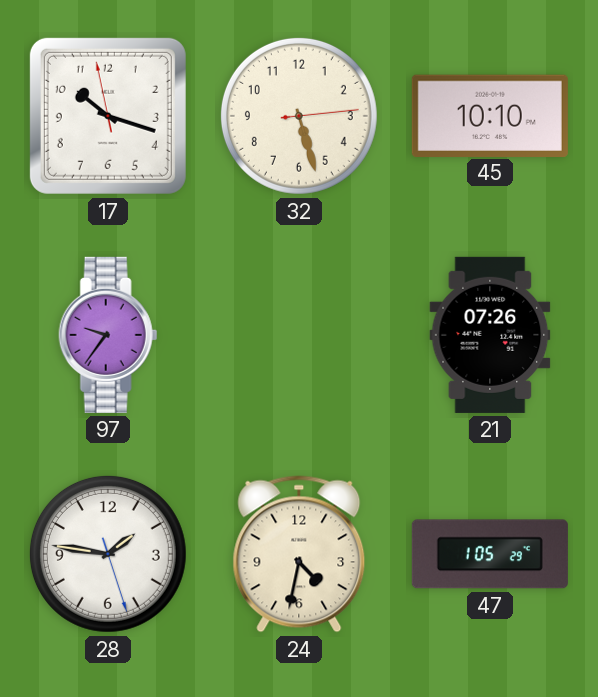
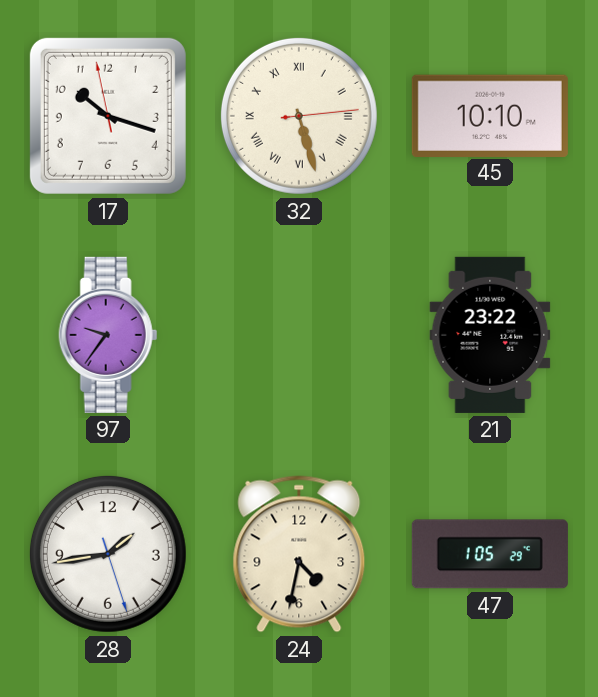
32 numerals: Arabic -> Roman (299, 116)
21: 07:26 -> 23:22 (490, 335)
28: 1:46 -> 1:43 (108, 554)
